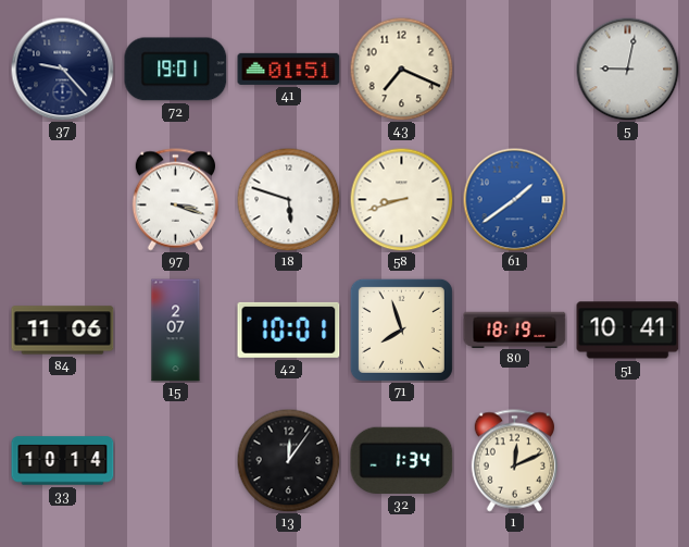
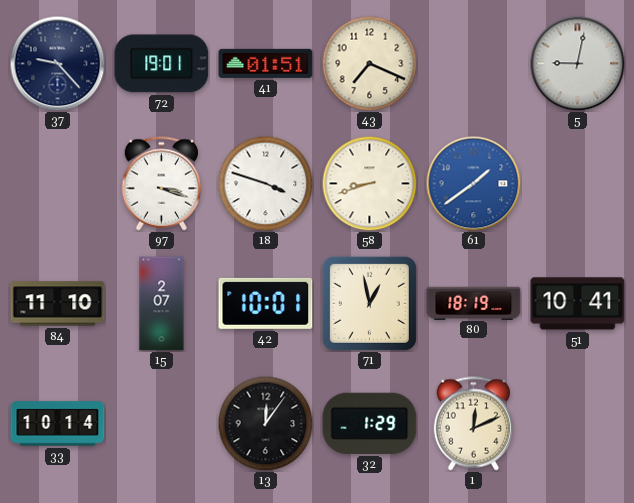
18: 5:48 -> 3:48 (265, 183)
84: 11:06 -> 11:10 (58, 304)
71: 7:57 -> 12:58 (369, 303)
32: 1:34 -> 1:29 (370, 423)
